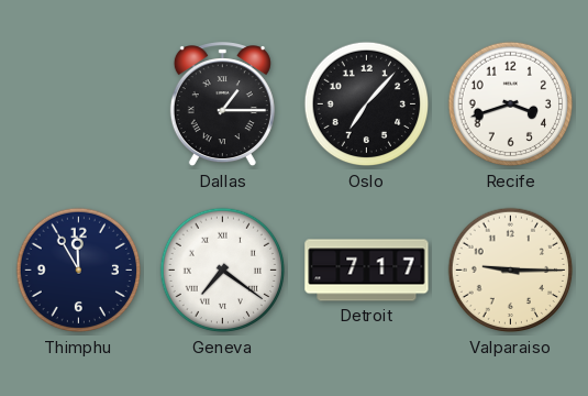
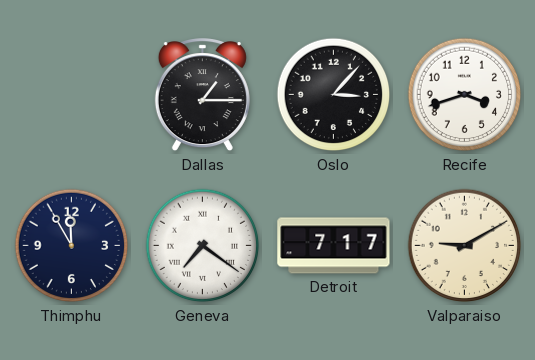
Oslo: 7:07 -> 3:07 (334, 95)
Valparaiso: 9:15 -> 9:10 (465, 246)
